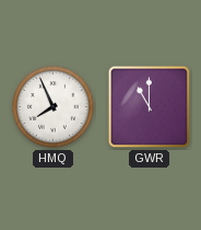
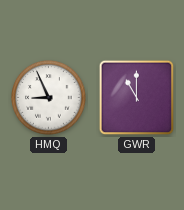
HMQ: 7:56 -> 8:56 (49, 98)
